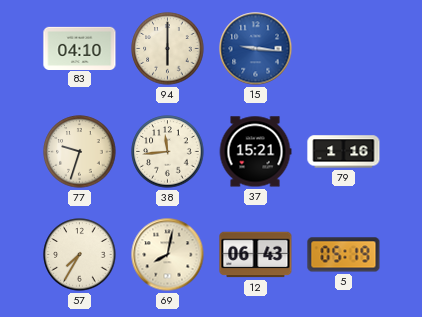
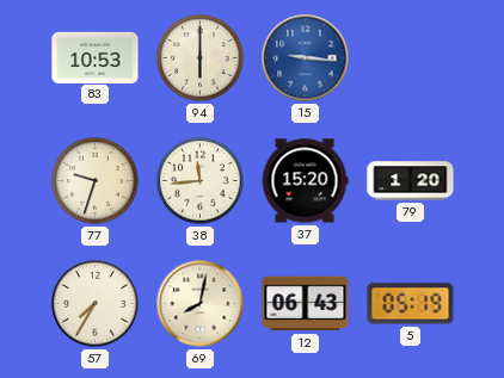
83: 04:10 -> 10:53 (96, 57)
37: 15:21 -> 15:20 (305, 181)
79: 1:16 -> 1:20 (411, 181)
